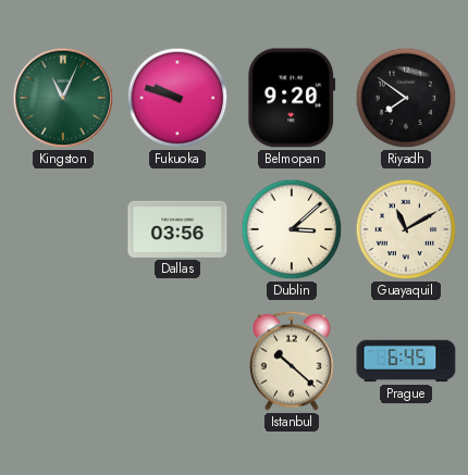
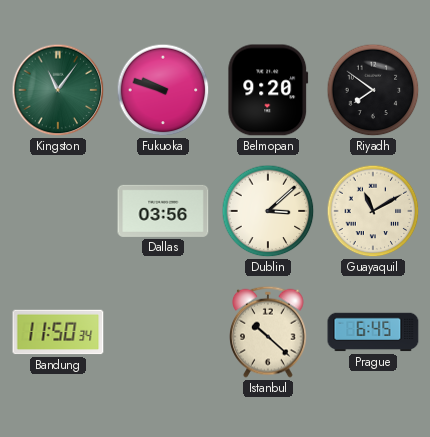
Kingston: 11:04 -> 11:06 (58, 90)
Bandung: none -> 11:50 (58, 332)
